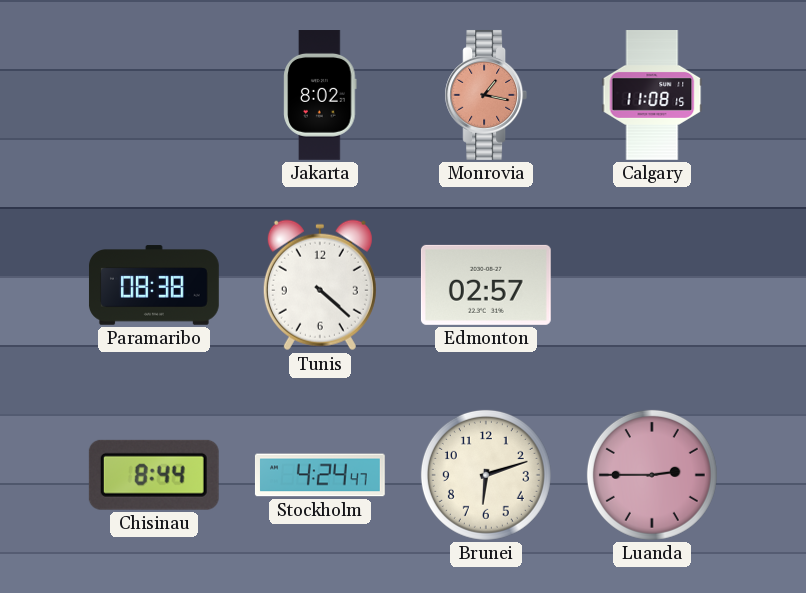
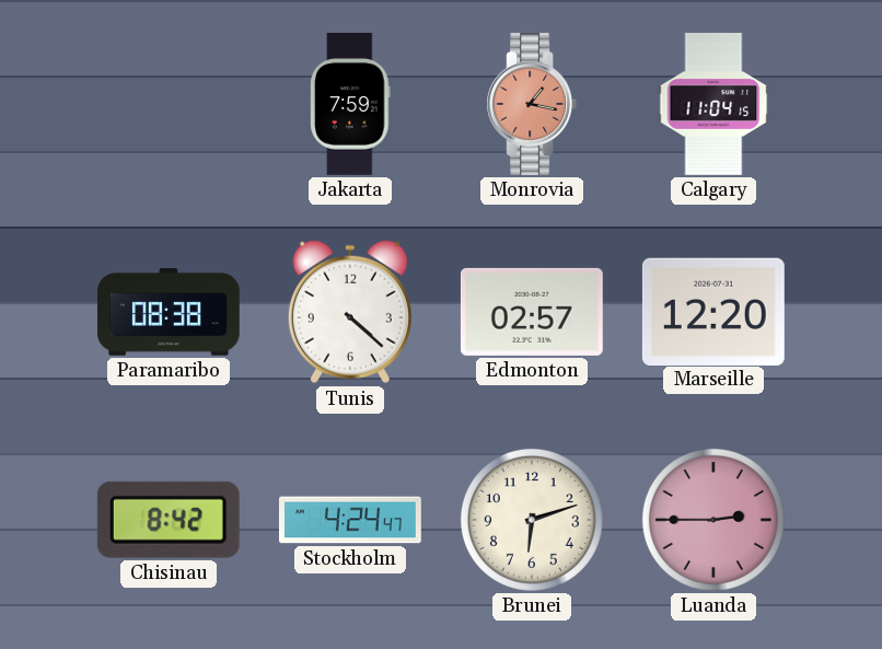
Jakarta: 8:02 -> 7:59 (350, 105)
Calgary: 11:08 -> 11:04 (713, 105)
Marseille: none -> 12:20 (713, 311)
Chisinau: 8:44 -> 8:42 (169, 520)
